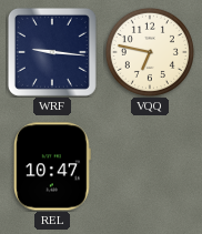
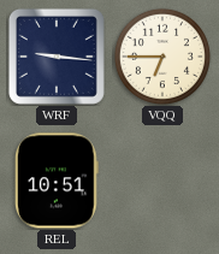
VQQ: 6:47 -> 6:45 (162, 57)
REL: 10:47 -> 10:51 (57, 181)
